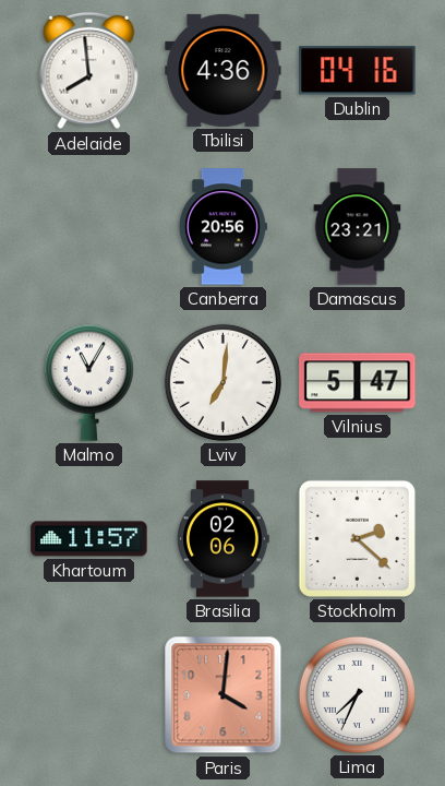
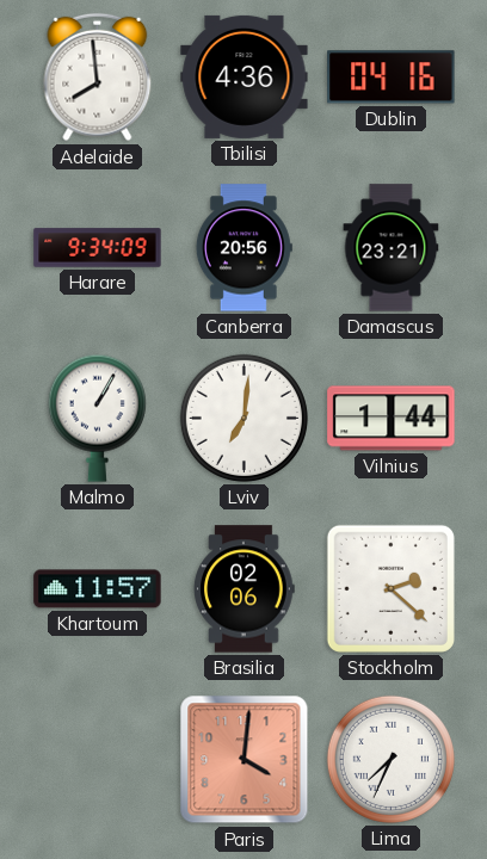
Harare: none -> 9:34 (98, 248)
Malmo: 11:05 -> 1:05 (97, 418)
Vilnius: 5:47 -> 1:44 (392, 419)
